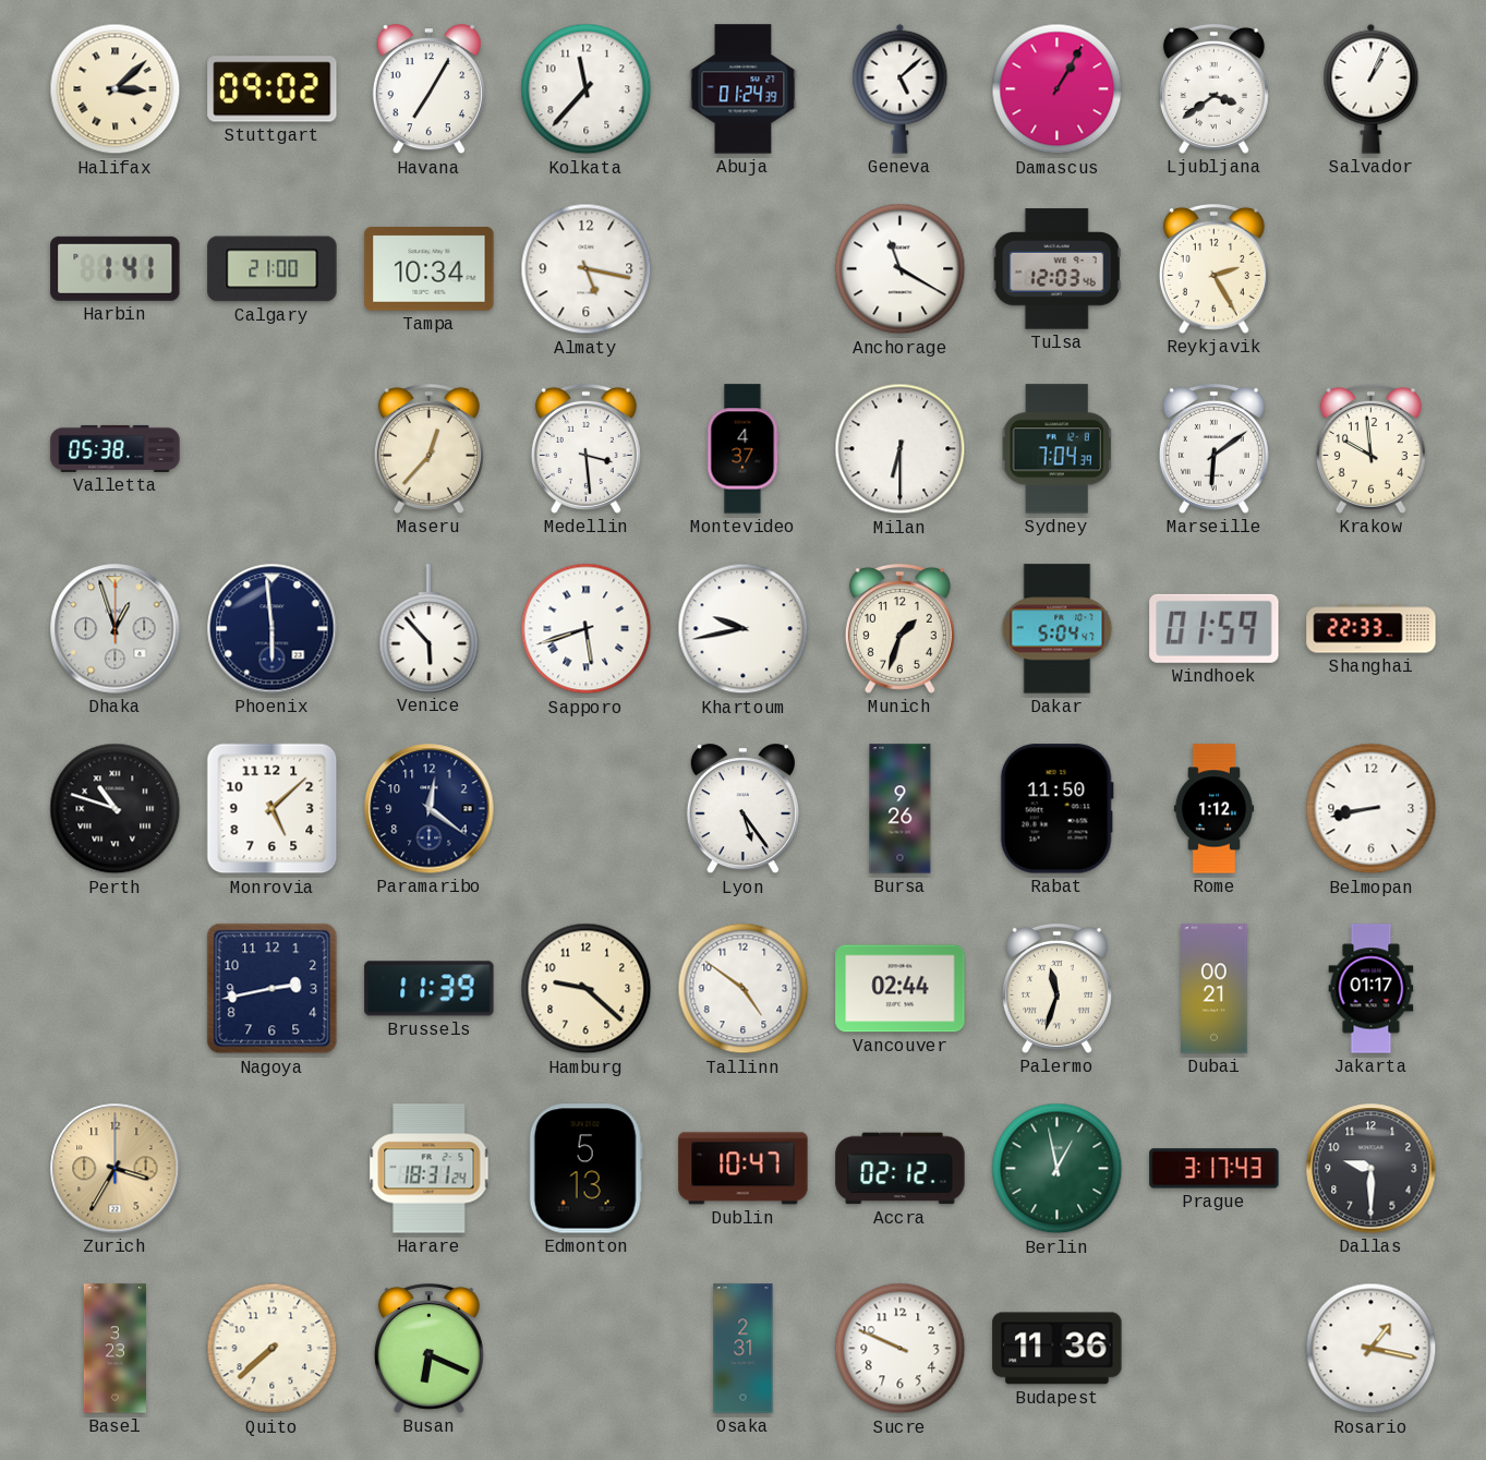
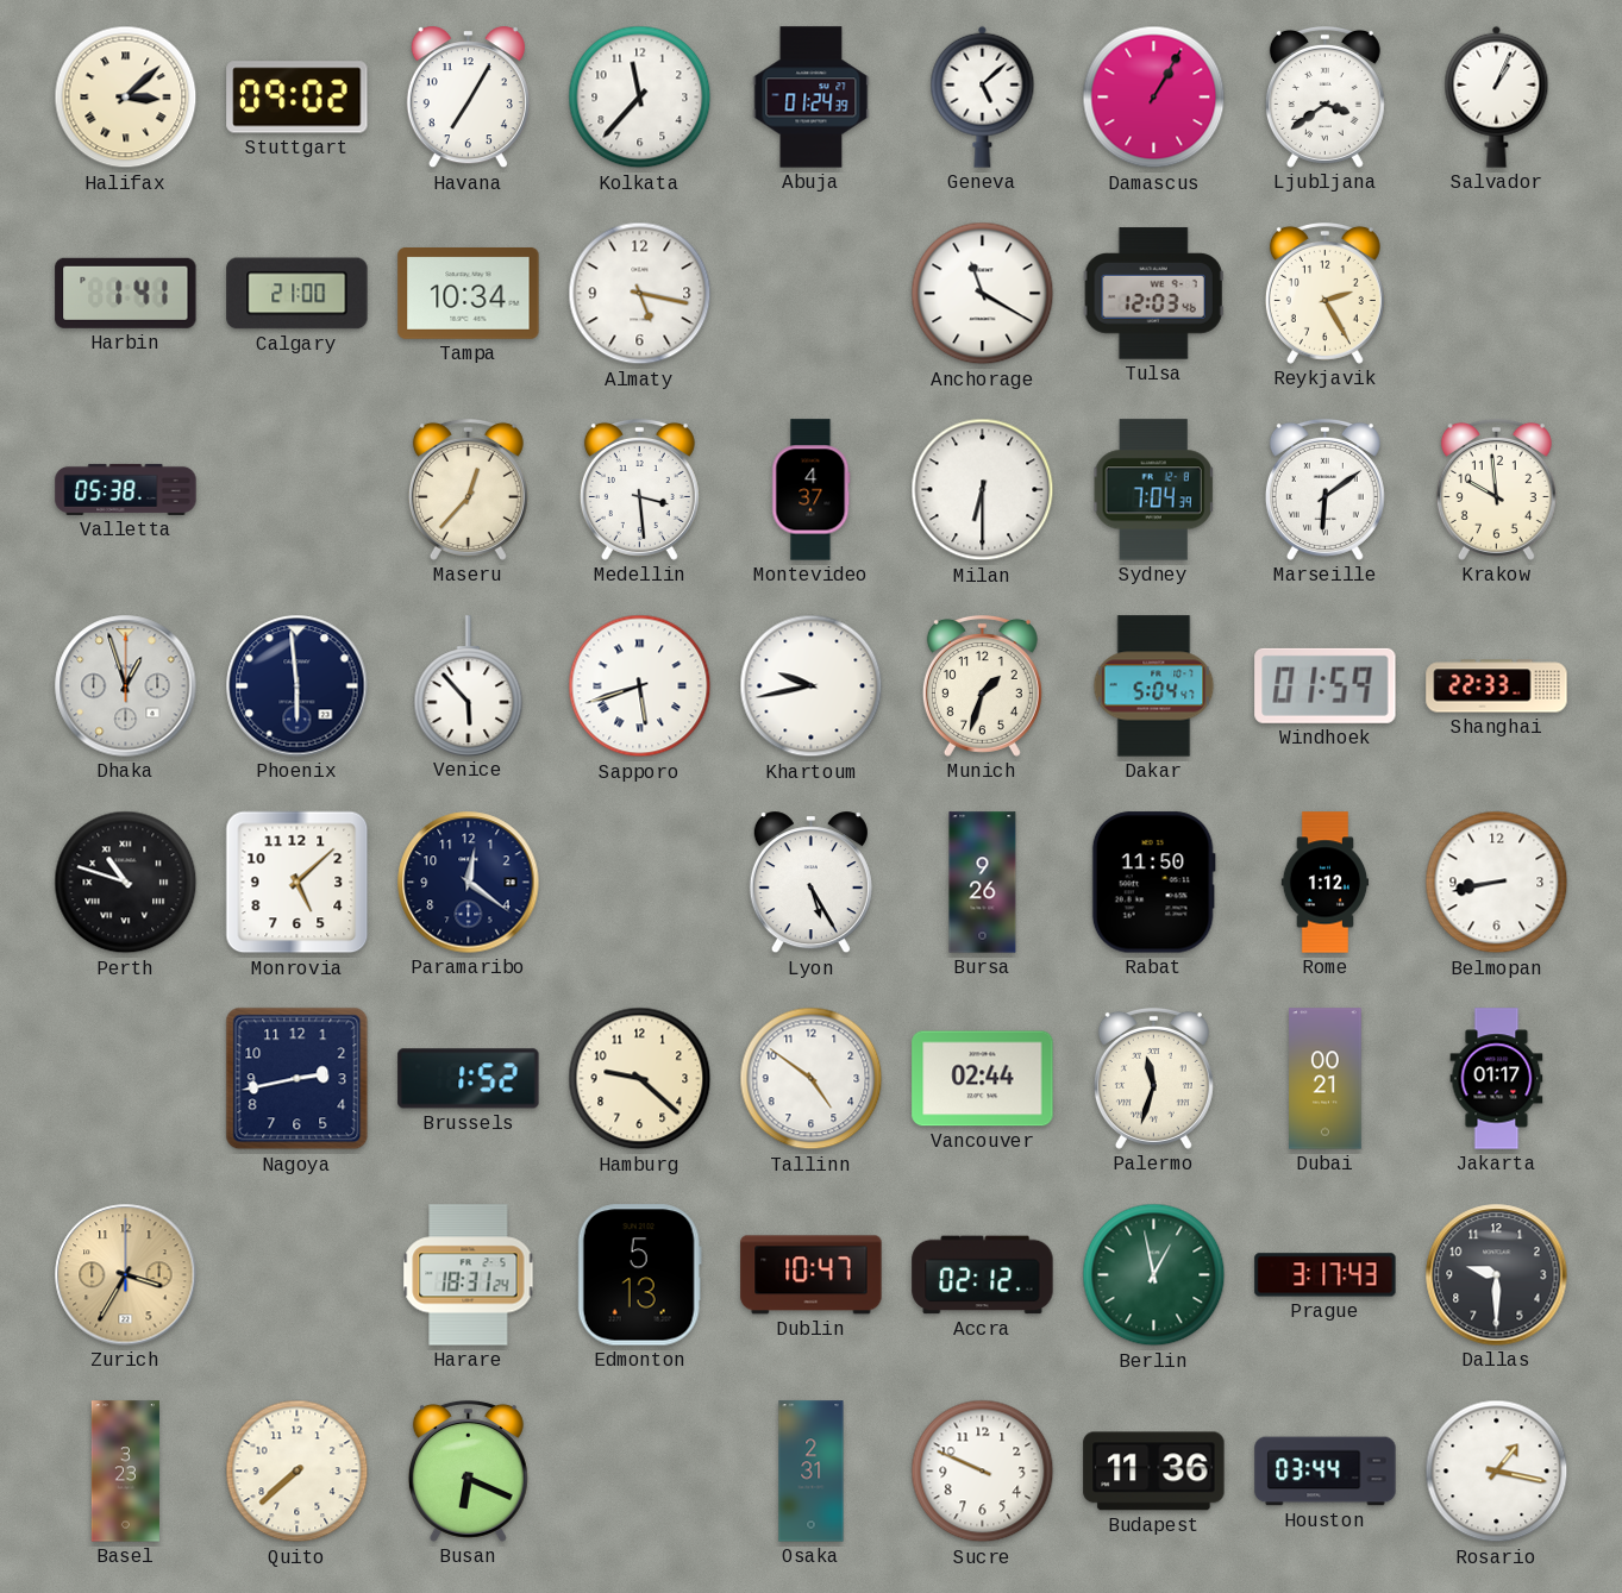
Lyon: 5:24 -> 5:25 (810, 883)
Brussels: 11:39 -> 1:52 (469, 1079)
Houston: none -> 03:44 (1326, 1472)
